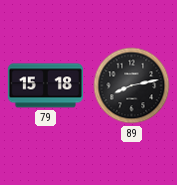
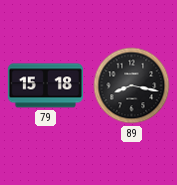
89: 8:13 -> 8:17 (132, 86)
